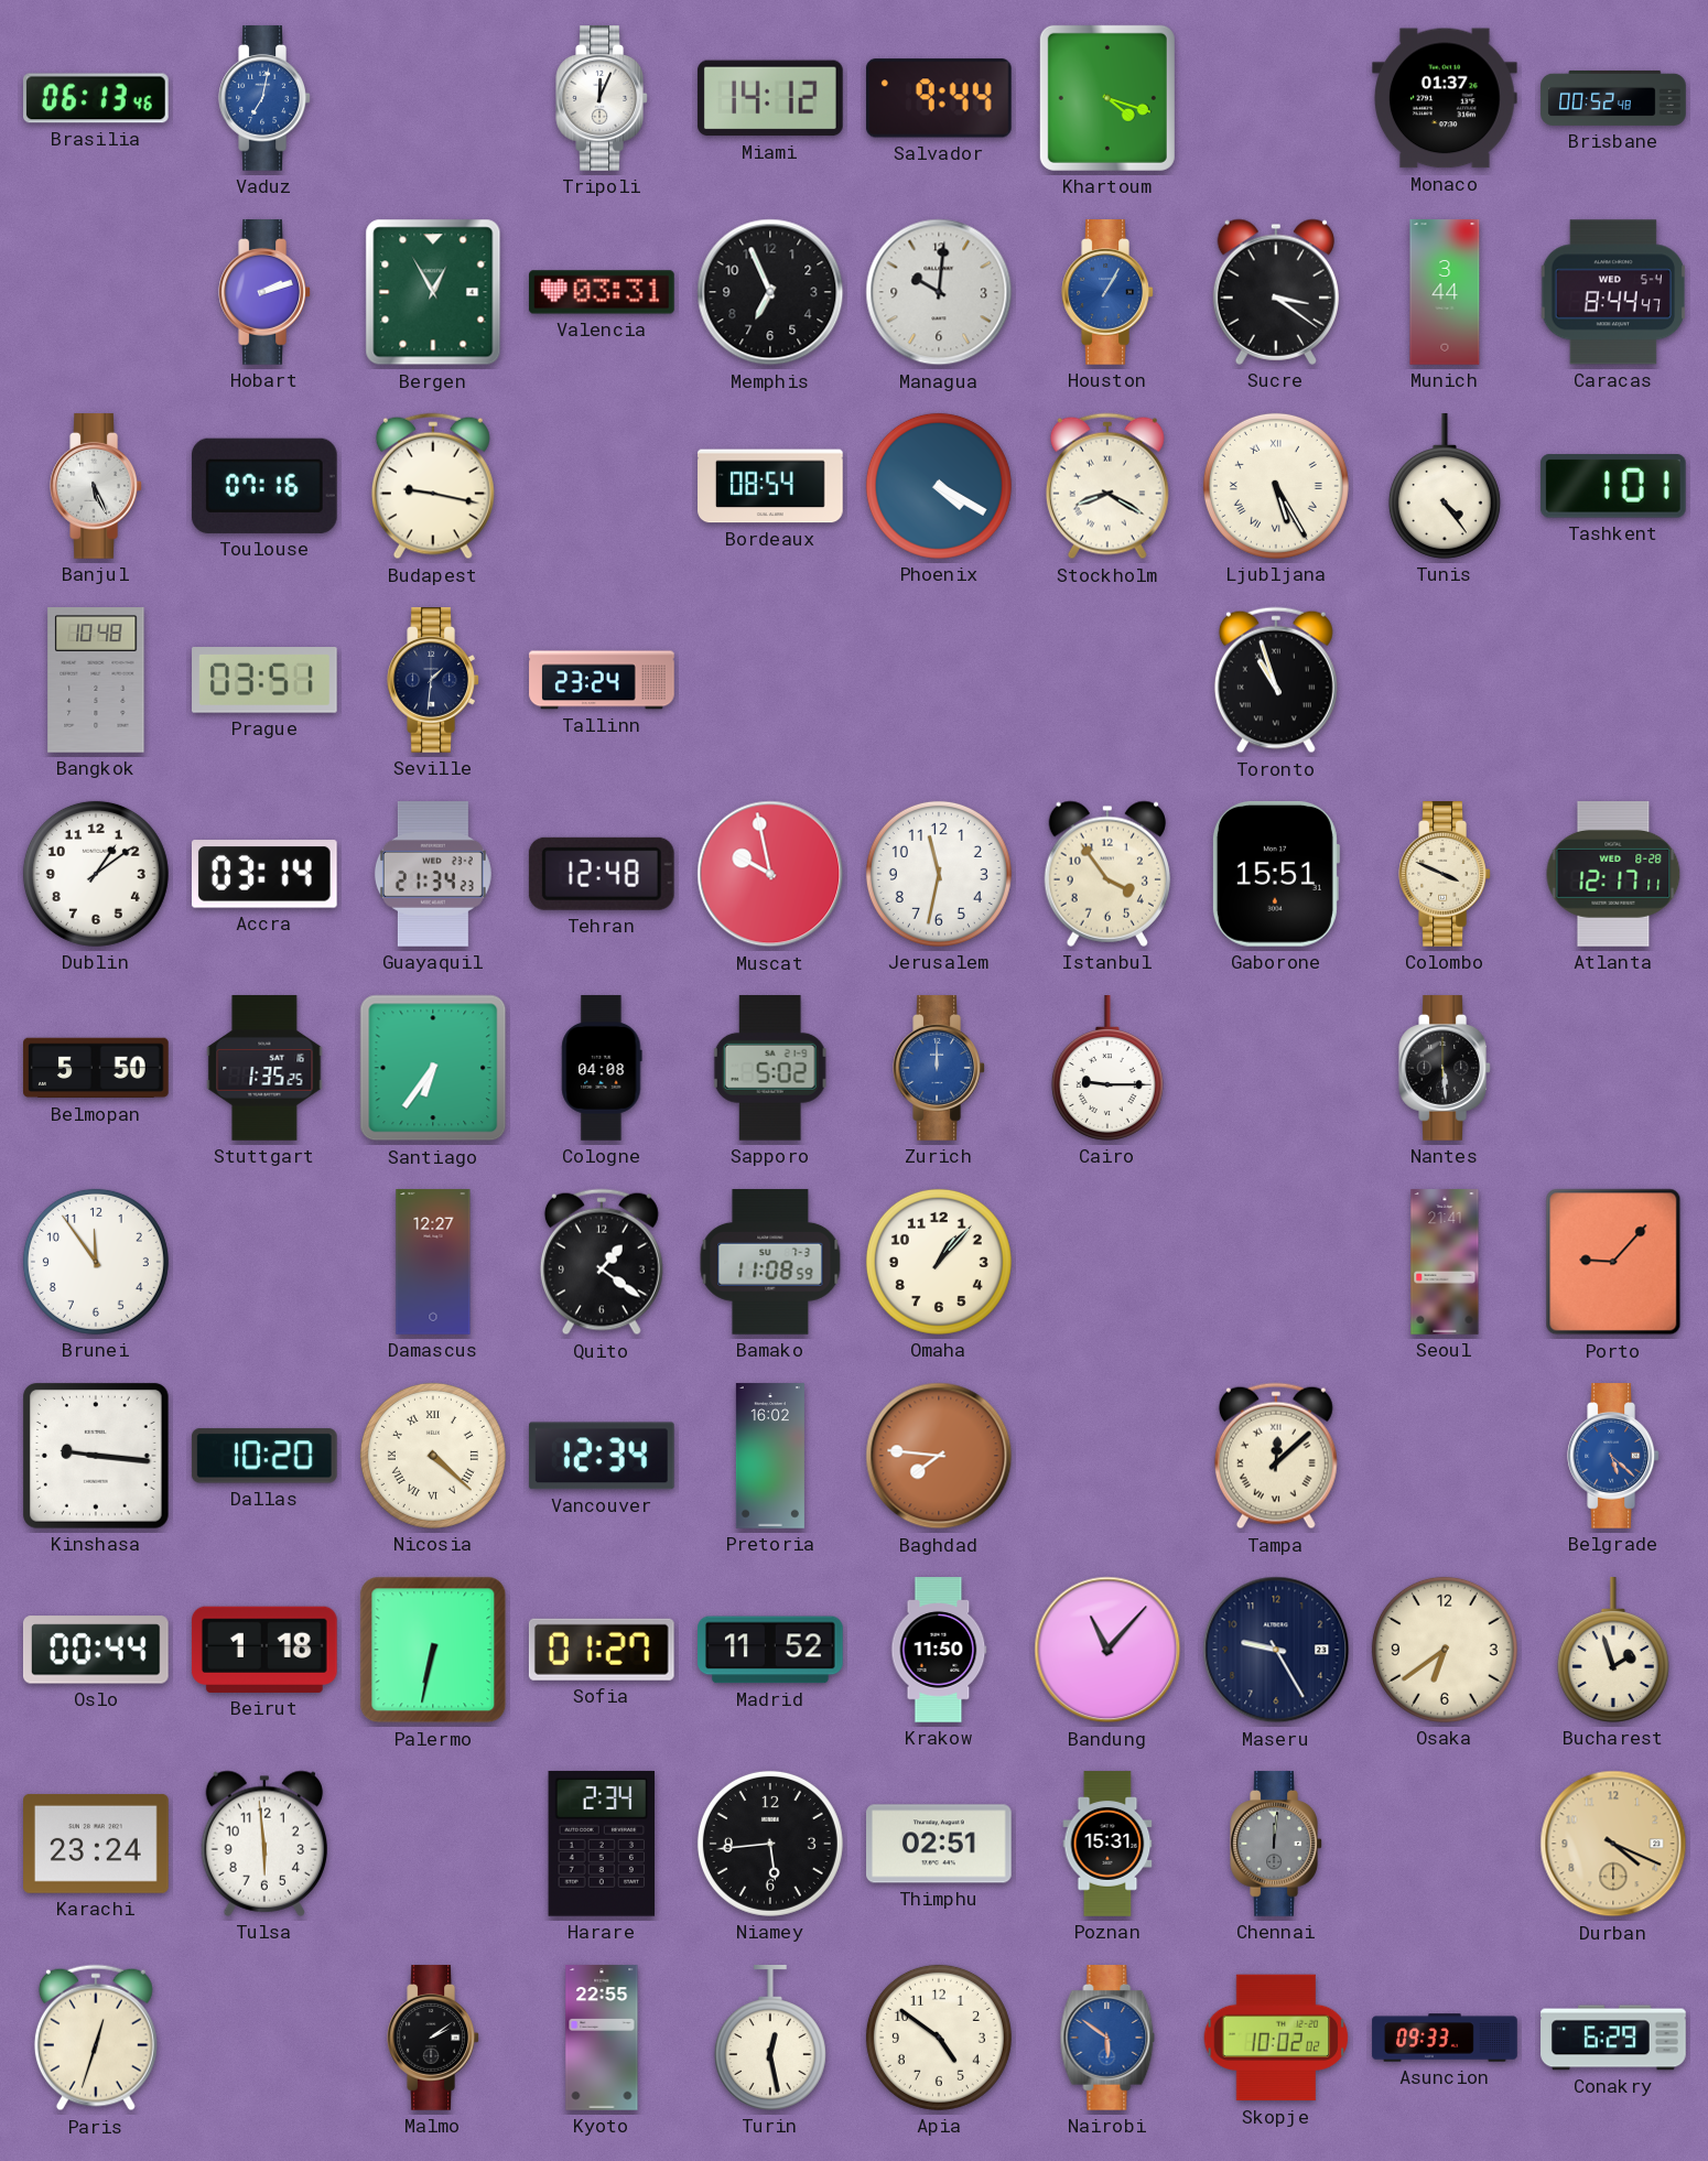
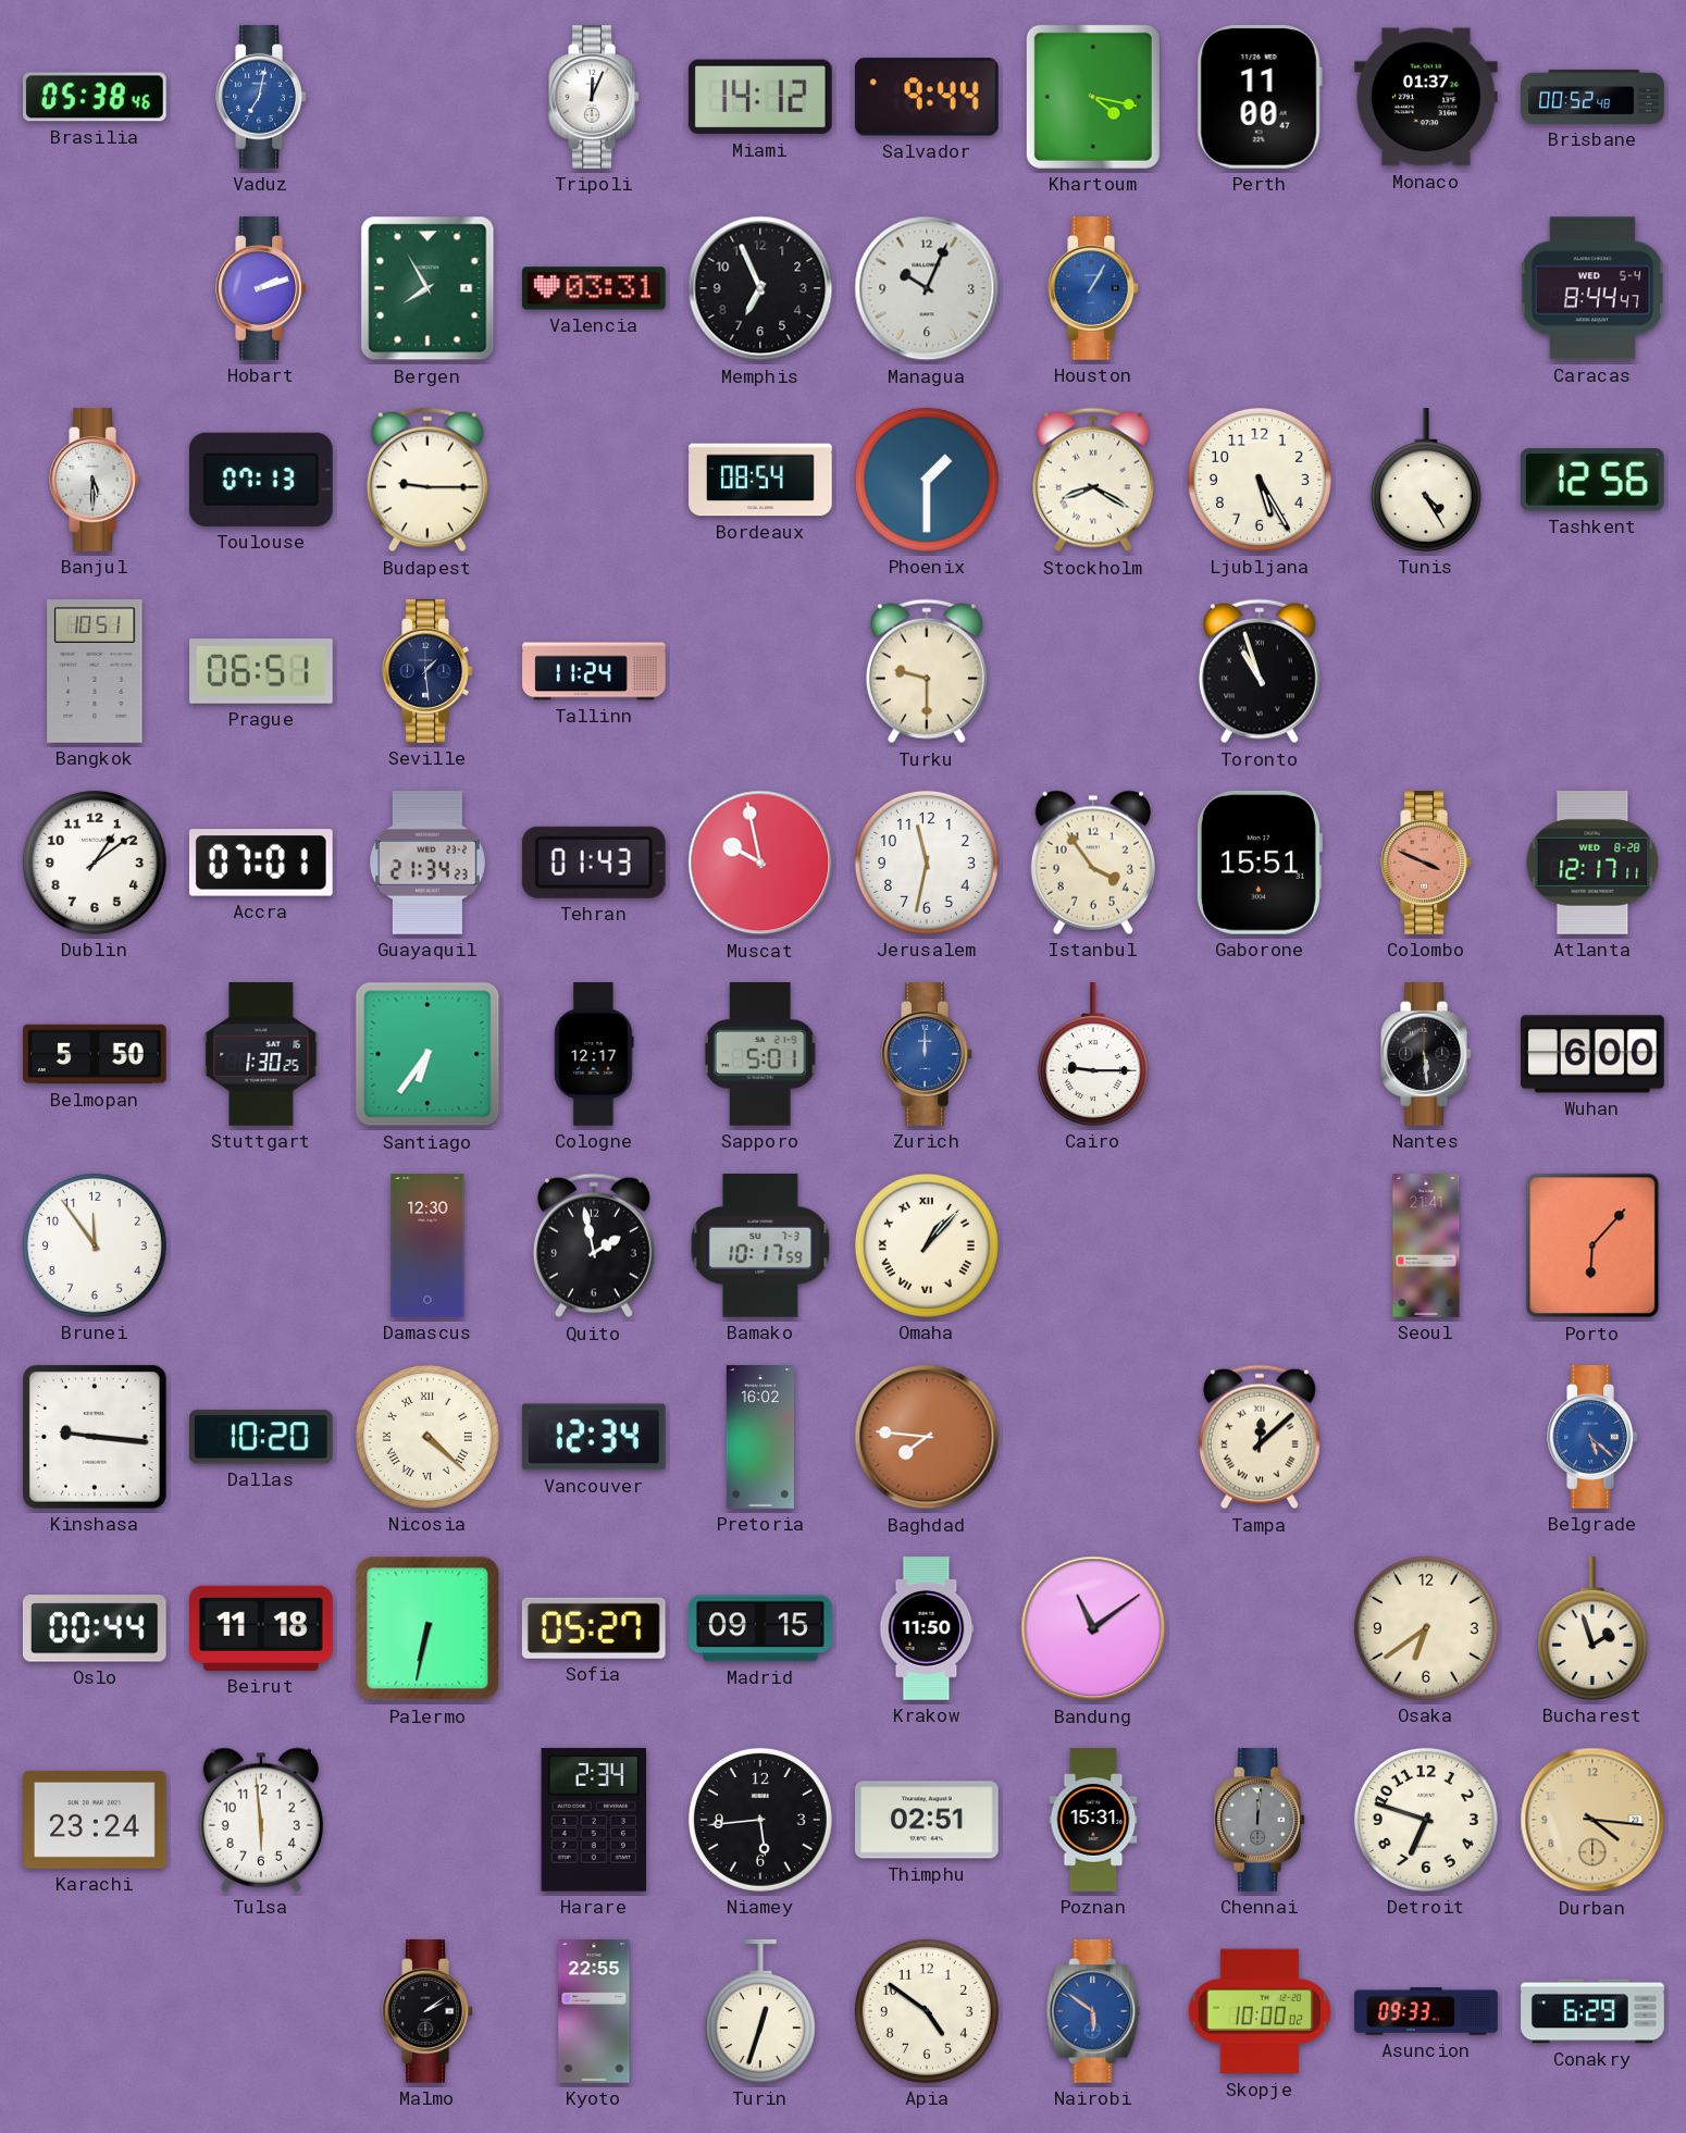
Brasilia: 06:13 -> 05:38 (96, 97)
Khartoum: 4:18 -> 4:17 (1093, 97)
Perth: none -> 11:00 (1260, 97)
Bergen: 12:55 -> 7:55 (427, 288)
Managua: 10:01 -> 10:04 (927, 288)
Sucre: 3:21 -> none (1275, 292)
Munich: 3:44 -> none (1445, 292)
Banjul: 5:26 -> 5:30 (95, 480)
Toulouse: 07:16 -> 07:13 (261, 480)
Budapest: 9:17 -> 9:15 (427, 480)
Phoenix: 4:20 -> 1:30 (927, 480)
Ljubljana numerals: Roman -> Arabic (1260, 480)
Tunis: 4:24 -> 4:25 (1426, 481)
Tashkent: 1:01 -> 12:56 (1592, 480)
Bangkok: 10:48 -> 10:51 (95, 671)
Prague: 03:51 -> 06:51 (262, 671)
Seville: 1:31 -> 1:29 (427, 671)
Tallinn: 23:24 -> 11:24 (594, 671)
Turku: none -> 9:30 (927, 671)
Accra: 03:14 -> 07:01 (261, 863)
Tehran: 12:48 -> 01:43 (594, 863)
Colombo dial: cream -> salmon (1426, 863)
Stuttgart: 1:35 -> 1:30 (261, 1054)
Cologne: 04:08 -> 12:17 (594, 1054)
Sapporo: 5:02 -> 5:01 (760, 1055)
Wuhan: none -> 6:00 (1594, 1054)
Damascus: 12:27 -> 12:30 (427, 1245)
Quito: 1:21 -> 1:58 (594, 1245)
Bamako: 11:08 -> 10:17 (760, 1247)
Omaha numerals: Arabic -> Roman (927, 1245)
Porto: 9:07 -> 6:07 (1592, 1245)
Beirut: 1:18 -> 11:18 (261, 1628)
Sofia: 01:27 -> 05:27 (594, 1628)
Madrid: 11:52 -> 09:15 (761, 1628)
Bandung: 11:07 -> 11:09 (1093, 1628)
Maseru: 9:25 -> none (1276, 1650)
Detroit: none -> 6:48 (1426, 1820)
Durban: 4:19 -> 4:16 (1592, 1820)
Paris: 12:33 -> none (96, 2038)
Turin: 12:28 -> 12:33 (760, 2012)
Skopje: 10:02 -> 10:00 (1260, 2011)
